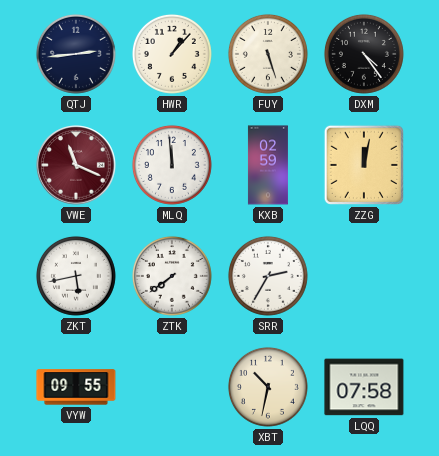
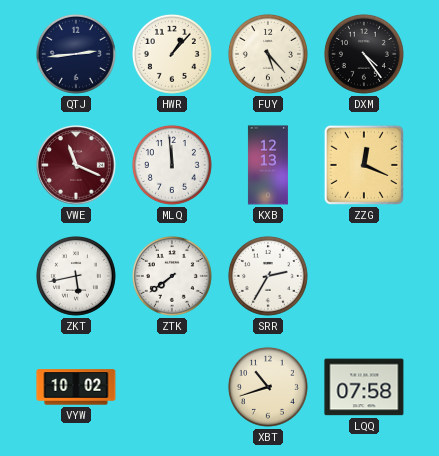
FUY: 5:27 -> 5:23 (268, 54)
KXB: 02:59 -> 12:13 (268, 165)
ZZG: 12:02 -> 12:19 (364, 165)
VYW: 09:55 -> 10:02 (76, 387)
XBT: 10:32 -> 10:42 (268, 387)
